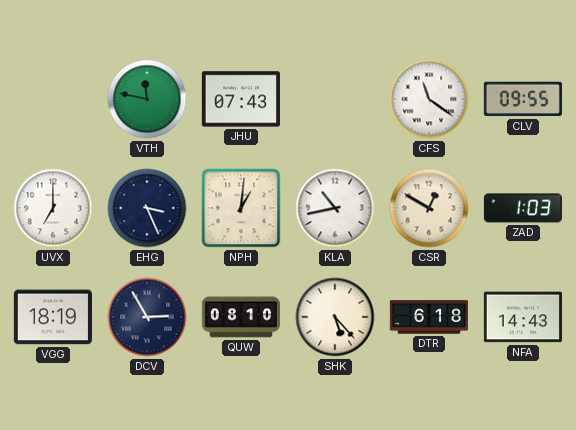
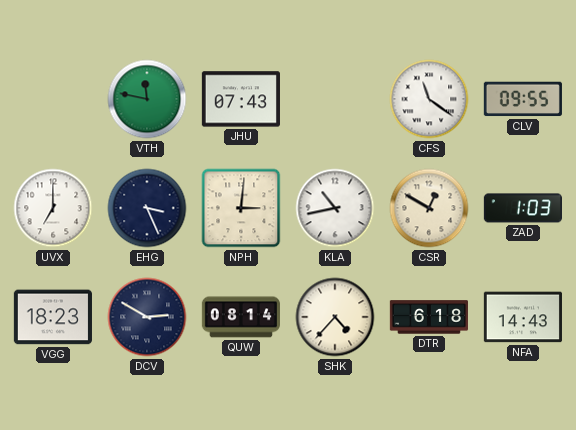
NPH: 1:01 -> 3:01 (241, 208)
VGG: 18:19 -> 18:23 (53, 317)
DCV: 2:55 -> 2:50 (147, 317)
QUW: 08:10 -> 08:14 (241, 317)
SHK: 5:23 -> 4:37 (335, 317)
